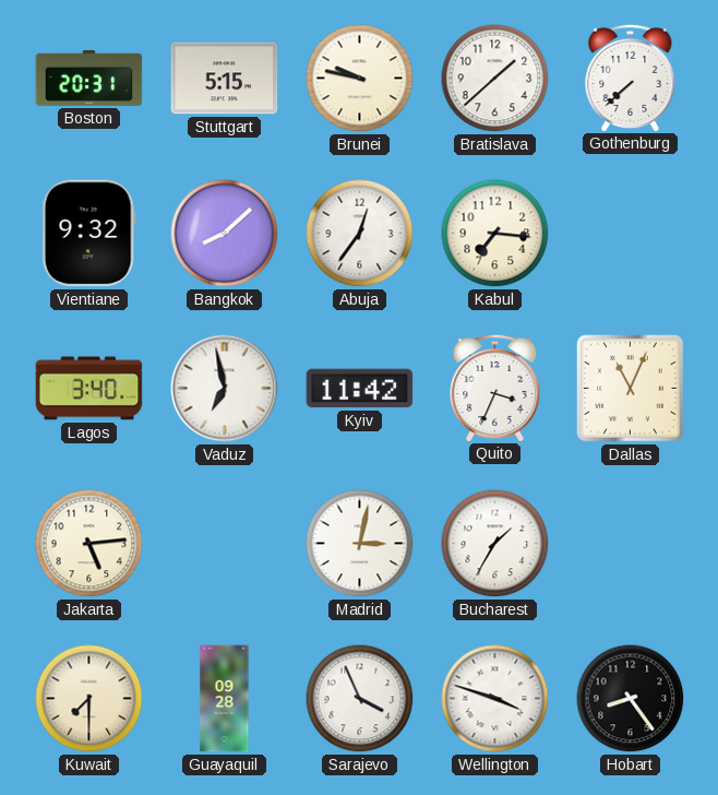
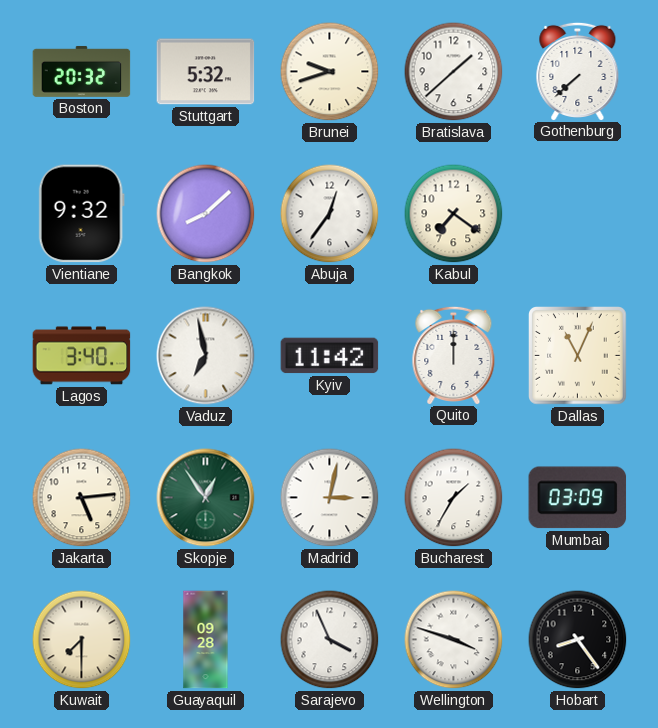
Boston: 20:31 -> 20:32 (82, 71)
Stuttgart: 5:15 -> 5:32 (206, 72)
Brunei: 9:47 -> 9:42 (330, 72)
Kabul: 7:16 -> 7:21 (454, 214)
Quito: 3:34 -> 12:00 (454, 355)
Skopje: none -> 12:54 (206, 498)
Mumbai: none -> 03:09 (578, 498)
